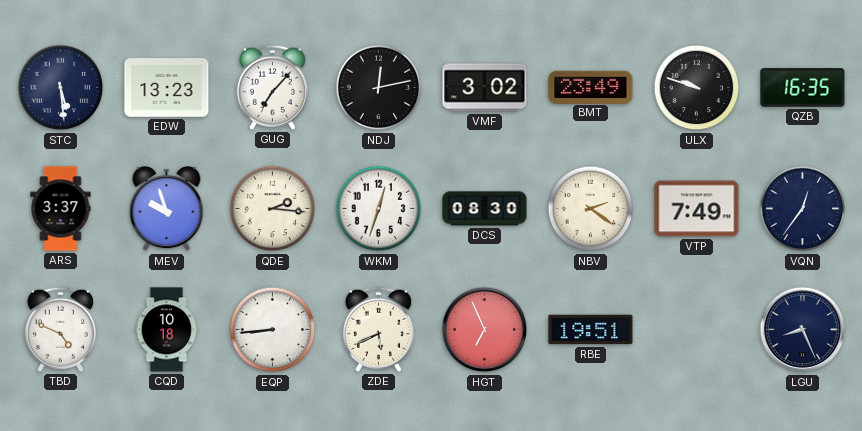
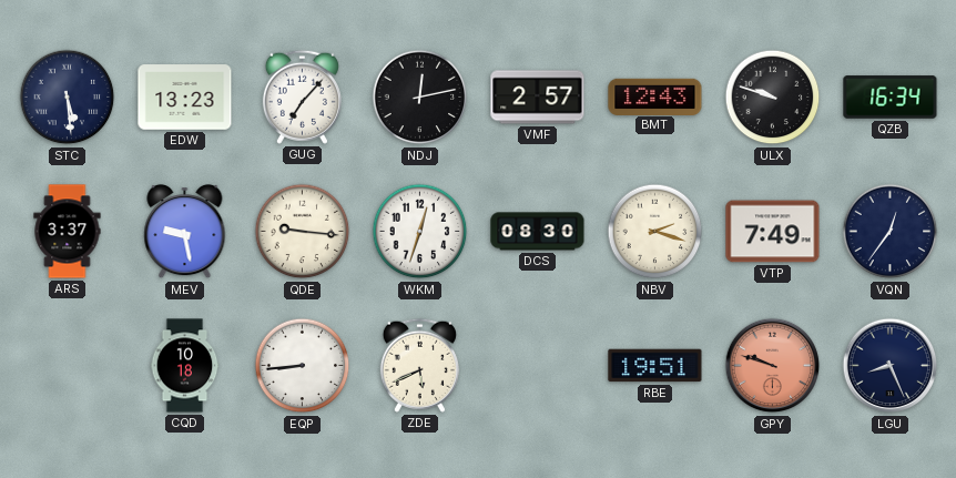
VMF: 3:02 -> 2:57 (538, 98)
BMT: 23:49 -> 12:43 (655, 96)
QZB: 16:35 -> 16:34 (891, 98)
MEV: 9:57 -> 9:28 (185, 233)
QDE: 2:16 -> 9:16 (303, 232)
NBV: 2:21 -> 2:18 (655, 232)
TBD: 4:49 -> none (60, 329)
HGT: 6:56 -> none (485, 330)
GPY: none -> 9:48 (773, 366)
